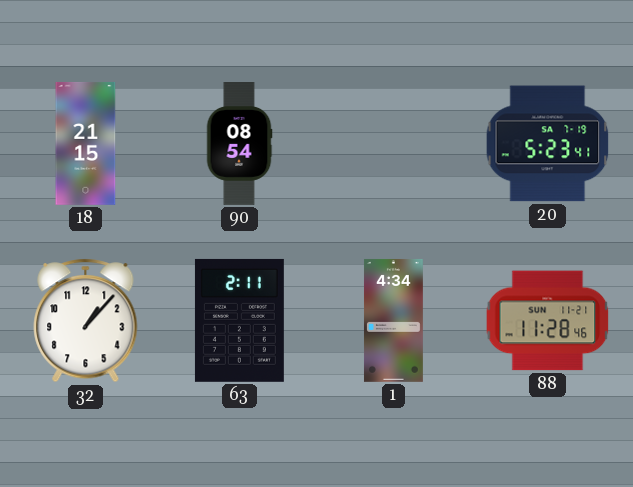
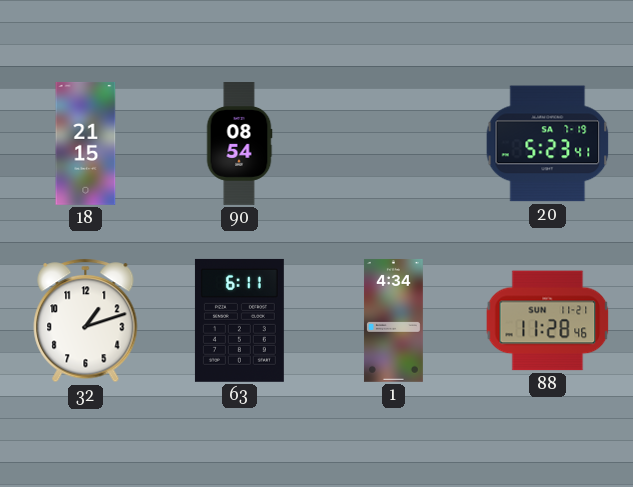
32: 1:07 -> 1:12 (86, 321)
63: 2:11 -> 6:11 (239, 320)
